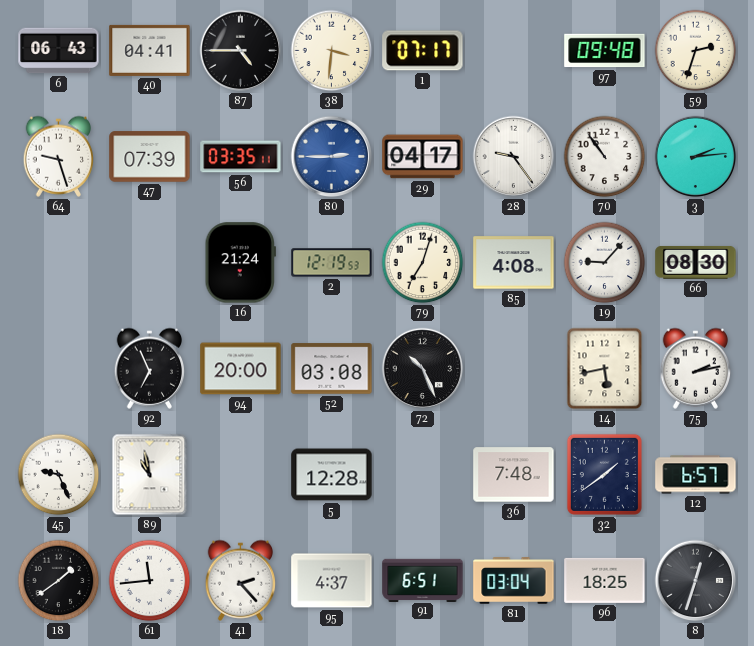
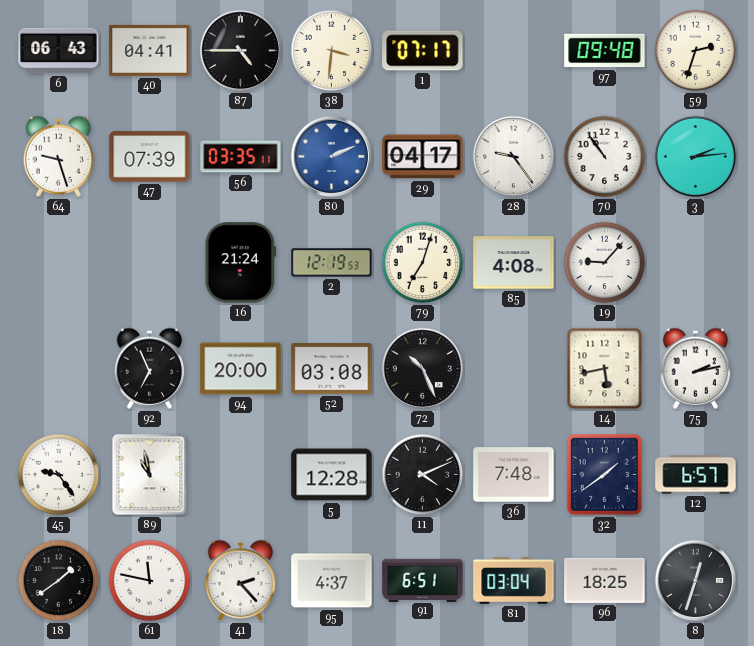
80: 2:45 -> 2:11 (332, 157)
66: 08:30 -> none (696, 262)
45: 9:26 -> 9:24 (59, 475)
11: none -> 4:11 (423, 475)
61: 11:44 -> 11:47 (150, 581)
